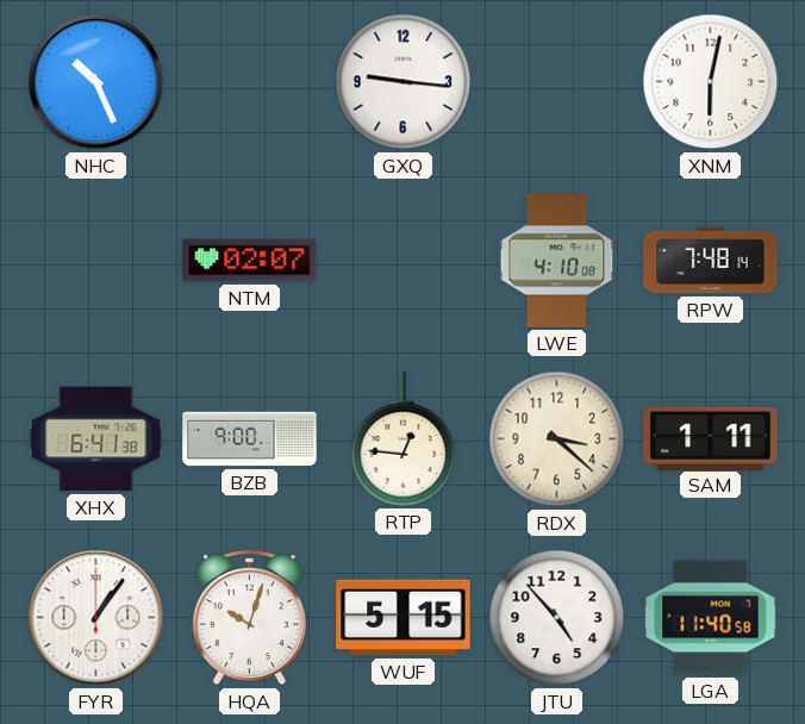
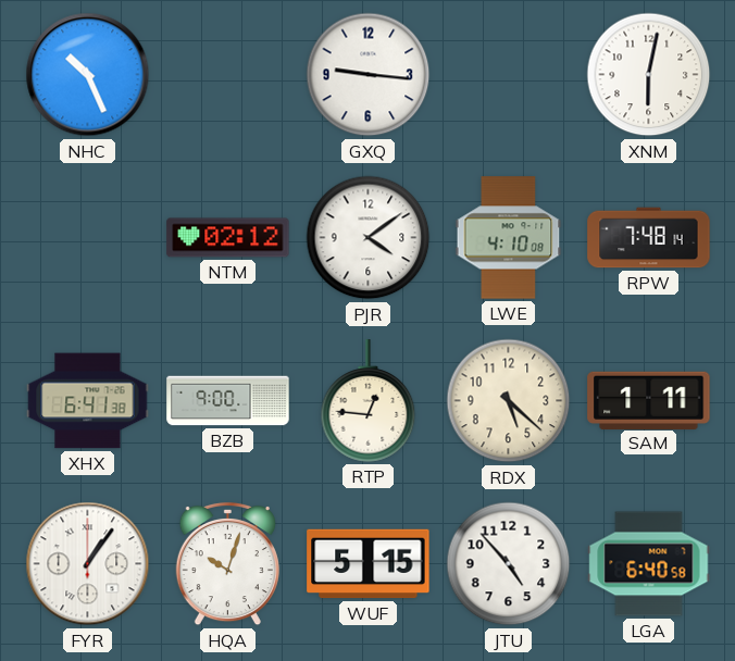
NTM: 02:07 -> 02:12 (228, 238)
PJR: none -> 4:09 (369, 238)
RDX: 3:22 -> 5:22 (509, 401)
LGA: 11:40 -> 6:40 (649, 564)
